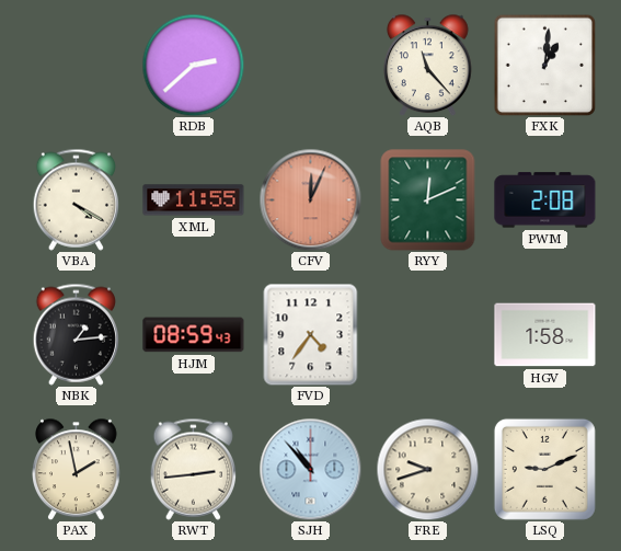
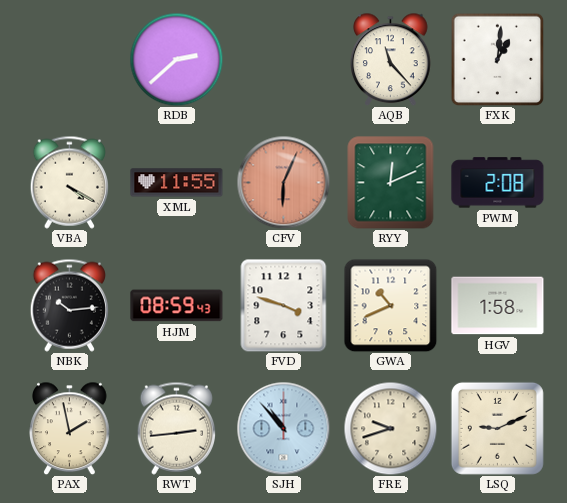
CFV: 12:04 -> 6:04 (283, 182)
NBK: 1:14 -> 10:14 (69, 305)
FVD: 4:36 -> 3:48 (284, 305)
GWA: none -> 10:41 (390, 305)
